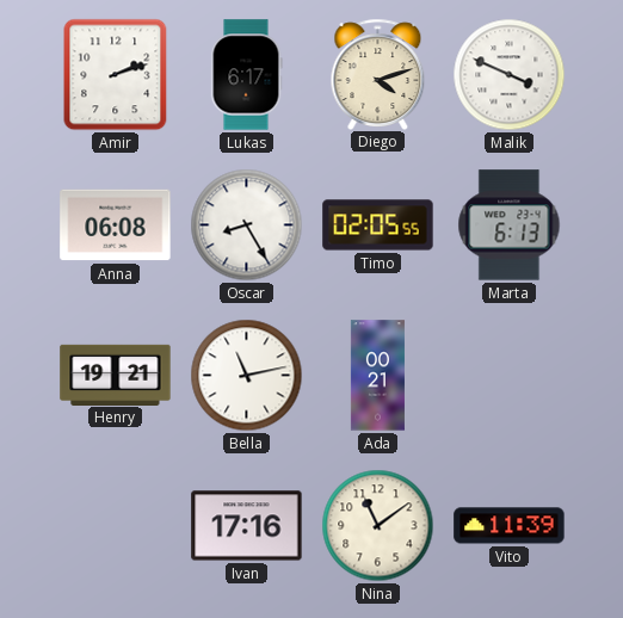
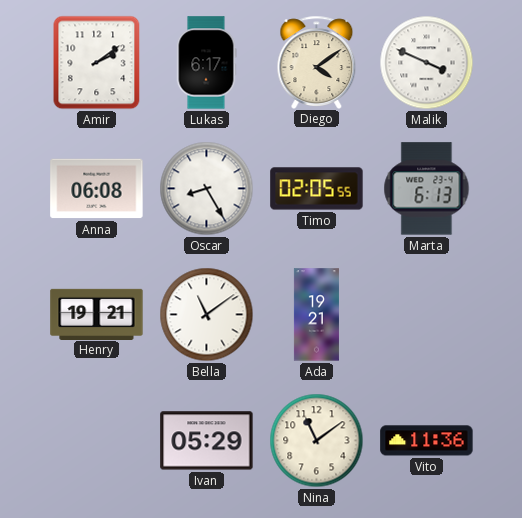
Amir: 2:12 -> 2:09 (97, 63)
Diego: 4:12 -> 4:09 (317, 62)
Bella: 11:13 -> 11:09 (207, 315)
Ada: 00:21 -> 19:21 (316, 315)
Ivan: 17:16 -> 05:29 (207, 441)
Vito: 11:39 -> 11:36 (427, 441)
